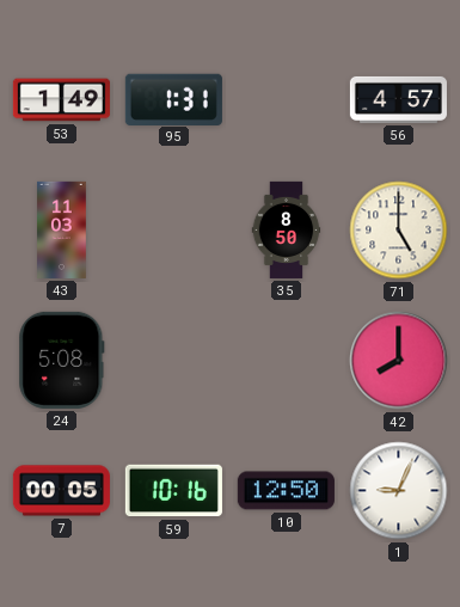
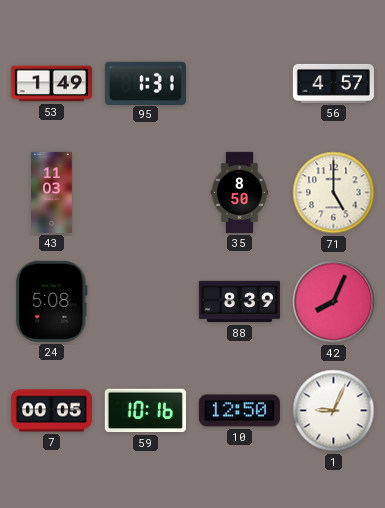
88: none -> 8:39 (239, 302)
42: 8:00 -> 8:04 (334, 302)
